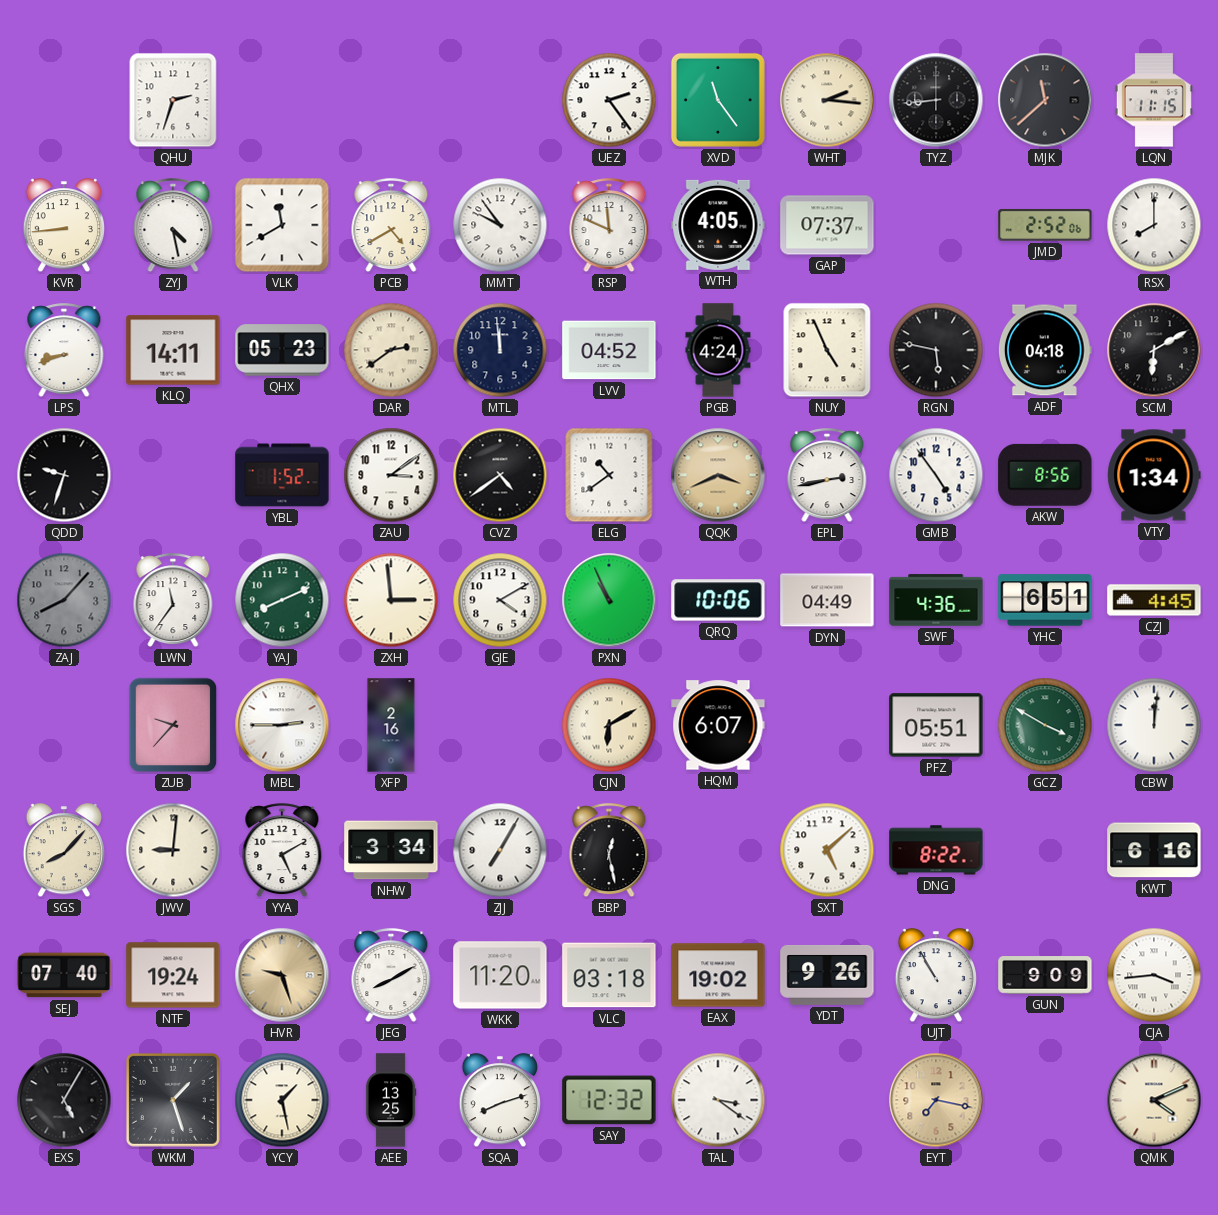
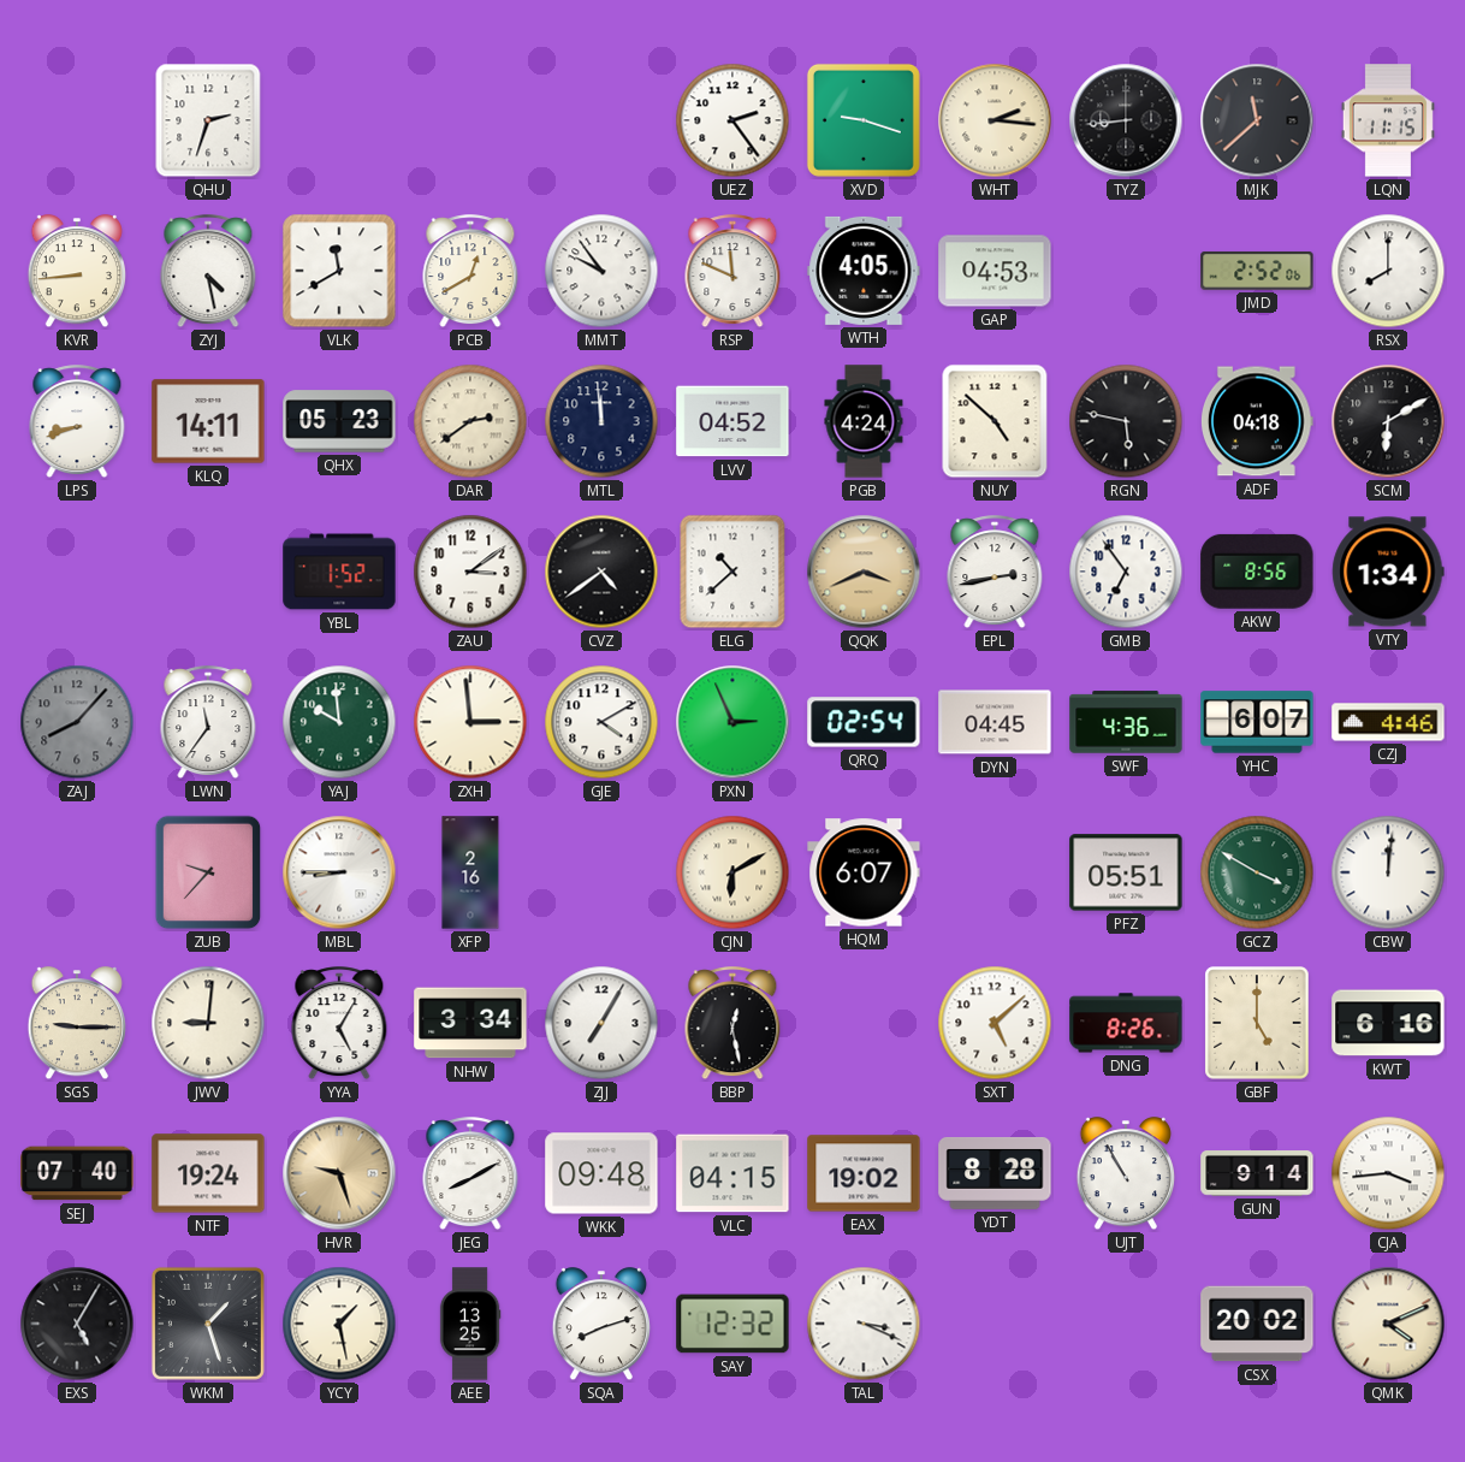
XVD: 11:24 -> 9:18 (864, 120)
PCB: 4:40 -> 12:40 (470, 272)
GAP: 07:37 -> 04:53 (995, 271)
NUY: 4:56 -> 4:52 (995, 421)
QDD: 9:33 -> none (64, 475)
ELG: 10:39 -> 10:38 (732, 572)
GMB: 4:54 -> 6:54 (1126, 572)
YAJ: 8:11 -> 9:59 (339, 722)
PXN: 10:56 -> 2:56 (732, 722)
QRQ: 10:06 -> 02:54 (864, 722)
DYN: 04:49 -> 04:45 (995, 722)
YHC: 6:51 -> 6:07 (1257, 722)
CZJ: 4:45 -> 4:46 (1388, 722)
MBL: 2:45 -> 8:45 (339, 872)
SGS: 8:07 -> 9:15 (76, 1024)
YYA: 5:10 -> 5:05 (339, 1024)
DNG: 8:22 -> 8:26 (1126, 1023)
GBF: none -> 5:00 (1257, 1023)
WKK: 11:20 -> 09:48 (601, 1173)
VLC: 03:18 -> 04:15 (732, 1173)
YDT: 9:26 -> 8:28 (995, 1173)
GUN: 9:09 -> 9:14 (1257, 1173)
TAL: 3:21 -> 3:19 (864, 1324)
EYT: 7:17 -> none (936, 1100)
CSX: none -> 20:02 (1257, 1324)
